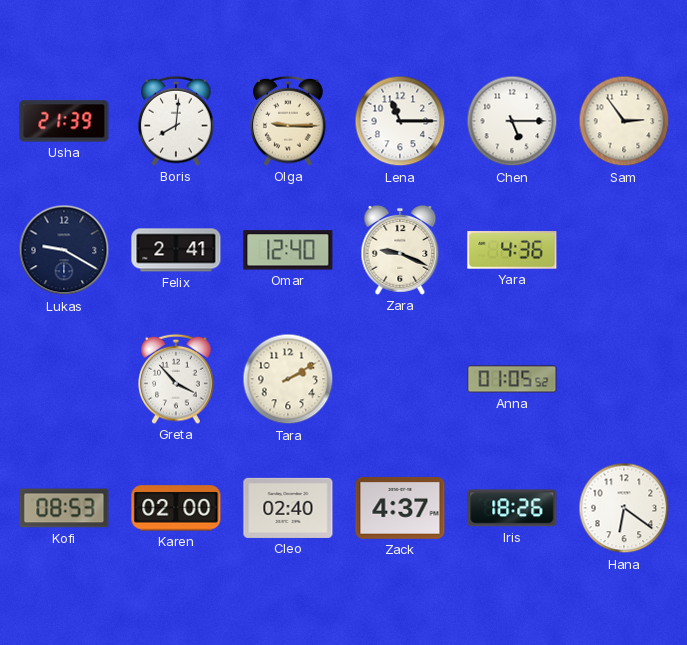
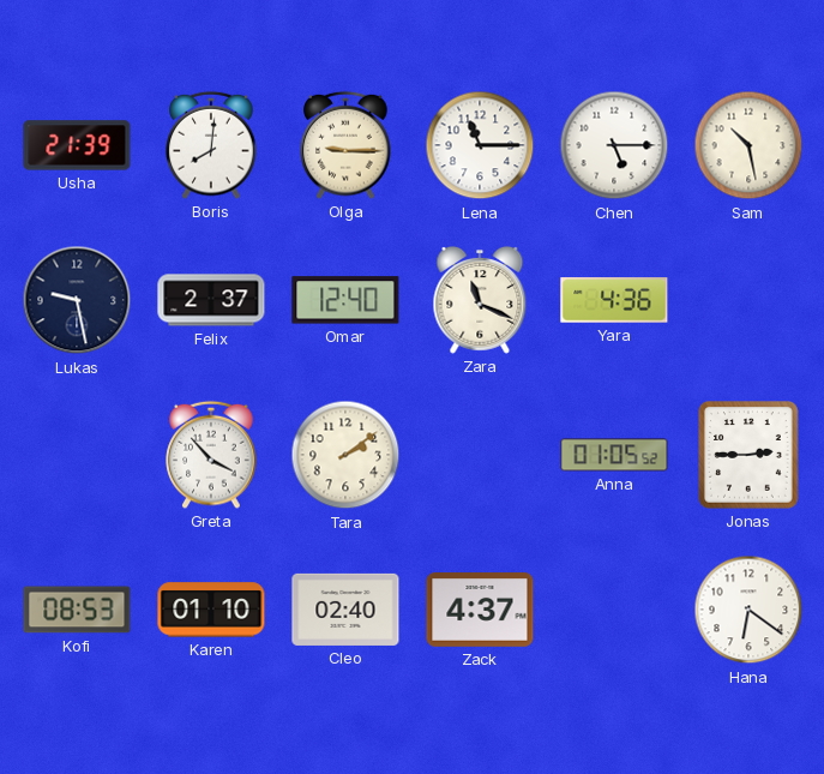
Sam: 2:54 -> 10:28 (748, 145)
Lukas: 9:20 -> 9:28 (77, 300)
Felix: 2:41 -> 2:37 (211, 300)
Zara: 9:19 -> 11:19 (480, 300)
Tara: 2:10 -> 2:09 (345, 455)
Jonas: none -> 2:45 (750, 455)
Karen: 02:00 -> 01:10 (211, 610)
Iris: 18:26 -> none (512, 508)
